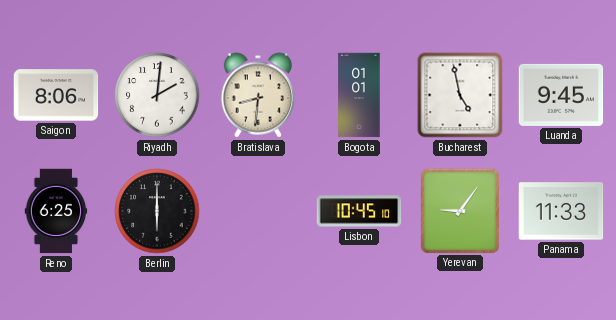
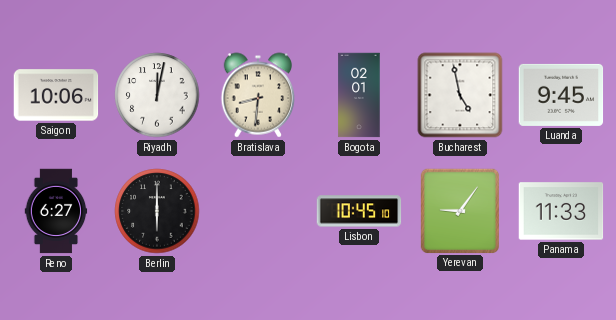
Saigon: 8:06 -> 10:06 (56, 95)
Riyadh: 2:01 -> 12:02 (157, 95)
Bogota: 01:01 -> 02:01 (359, 95)
Reno: 6:25 -> 6:27 (56, 211)
